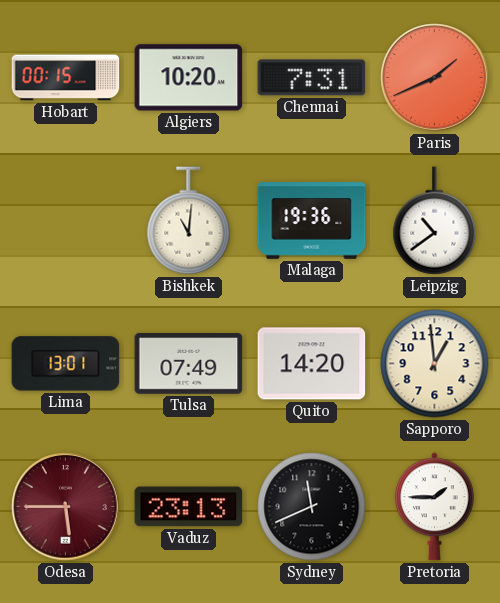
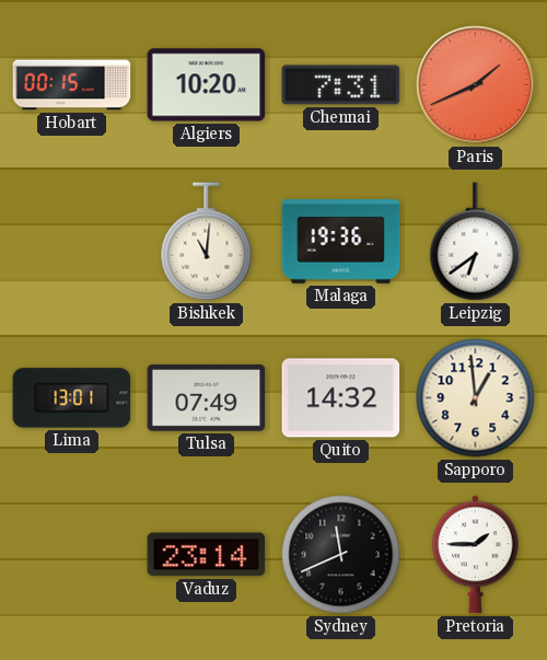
Leipzig: 10:39 -> 6:39 (476, 242)
Quito: 14:20 -> 14:32 (341, 398)
Odesa: 5:45 -> none (66, 507)
Vaduz: 23:13 -> 23:14 (207, 555)
